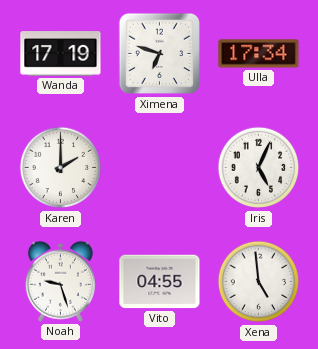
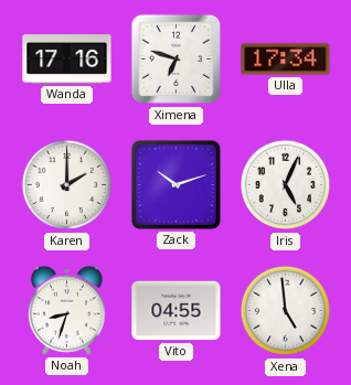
Wanda: 17:19 -> 17:16 (67, 60)
Zack: none -> 10:12 (175, 184)
Noah: 9:27 -> 8:33 (66, 310)
